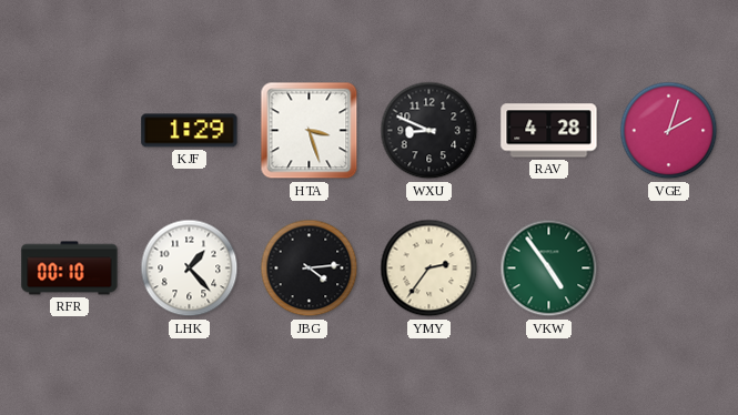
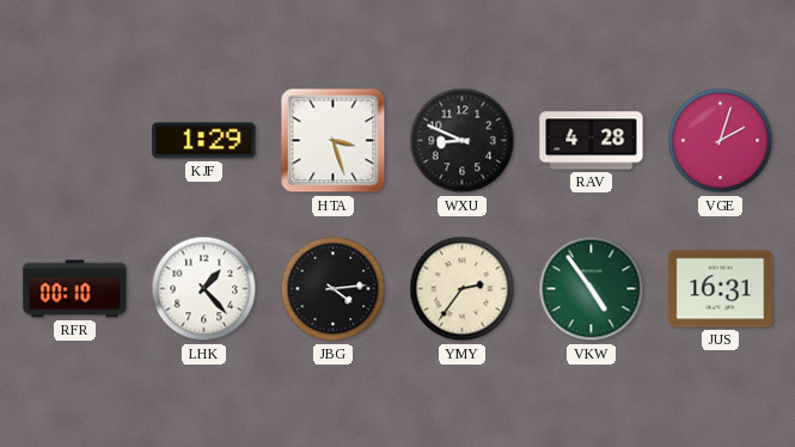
JUS: none -> 16:31 (721, 289)
